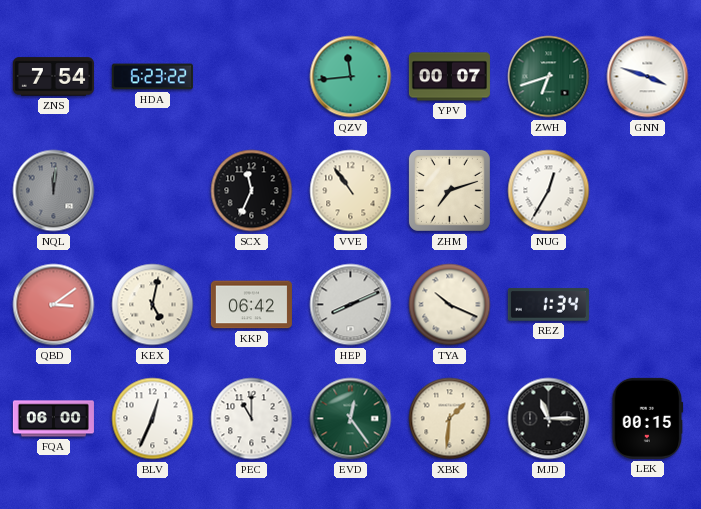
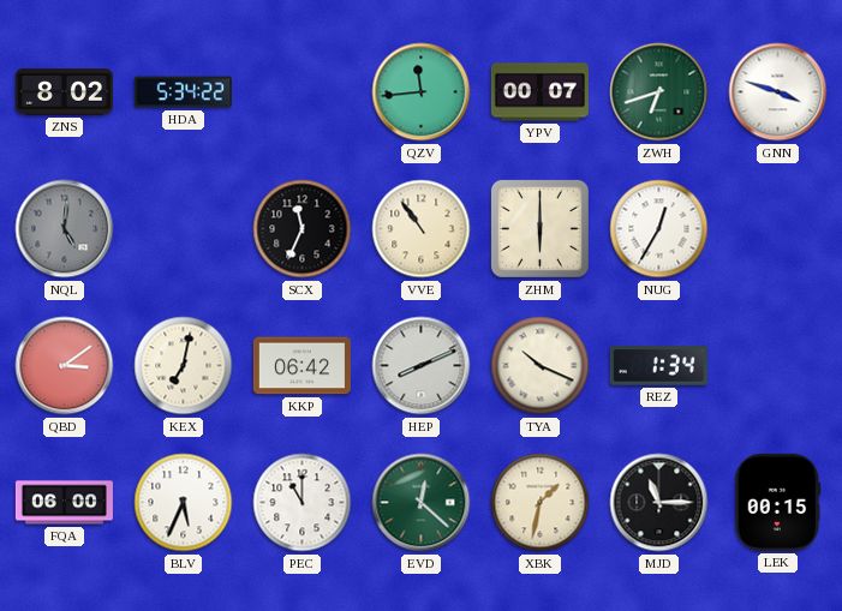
ZNS: 7:54 -> 8:02 (64, 92)
HDA: 6:23 -> 5:34 (183, 92)
NQL: 12:01 -> 5:01 (65, 229)
ZHM: 7:12 -> 6:00 (539, 228)
KEX: 5:02 -> 7:02 (184, 366)
BLV: 12:34 -> 5:34 (184, 503)
EVD: 12:24 -> 12:22 (422, 503)
XBK: 1:31 -> 1:32 (541, 503)
